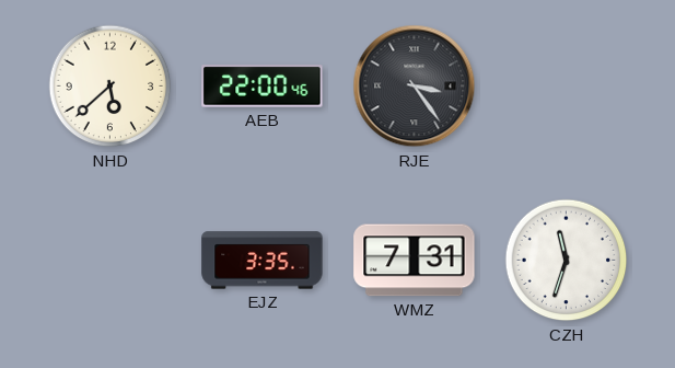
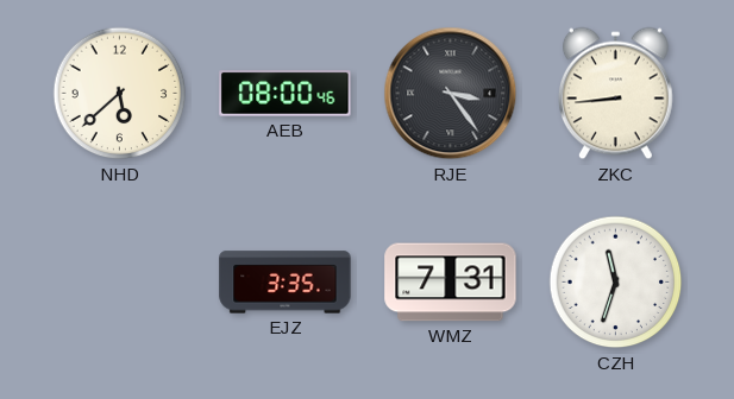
AEB: 22:00 -> 08:00 (286, 94)
ZKC: none -> 8:44 (615, 94)
